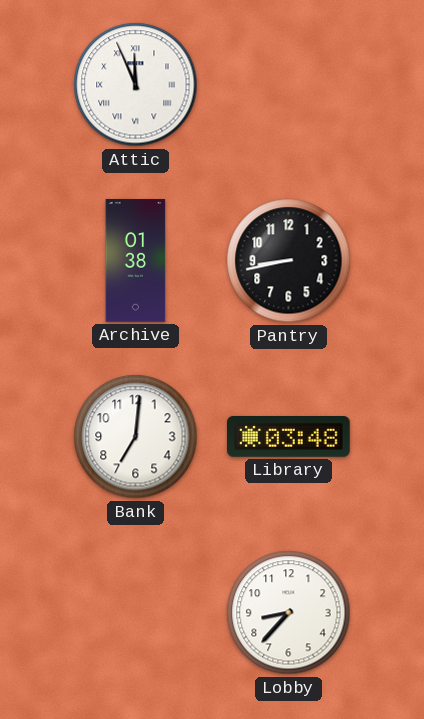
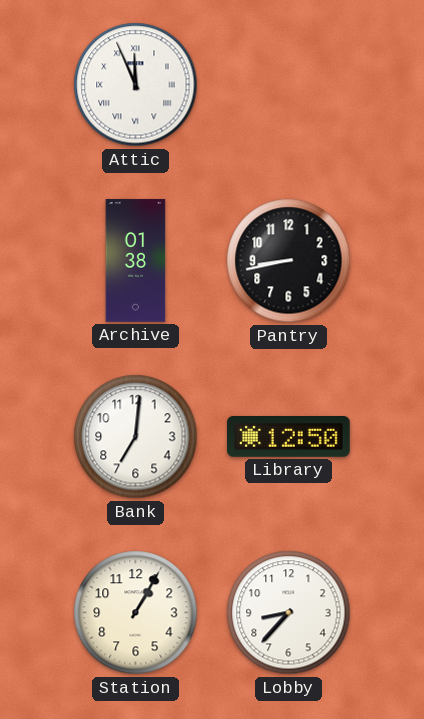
Library: 03:48 -> 12:50 (289, 437)
Station: none -> 1:05 (136, 613)
